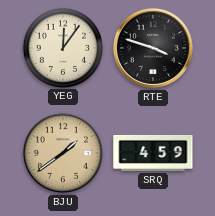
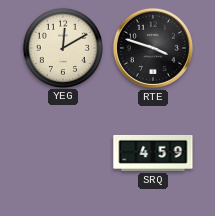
YEG: 12:06 -> 12:10 (62, 47)
BJU: 1:39 -> none (63, 153)
